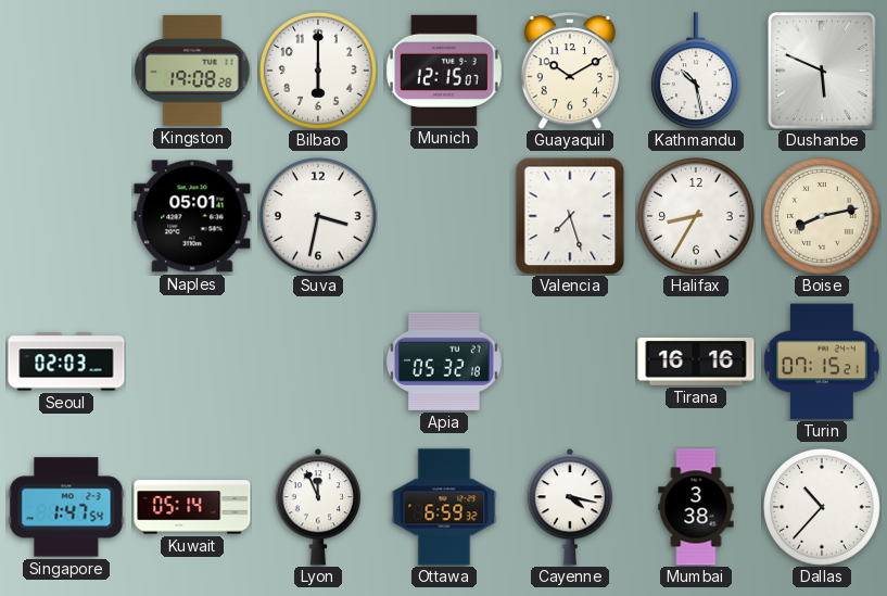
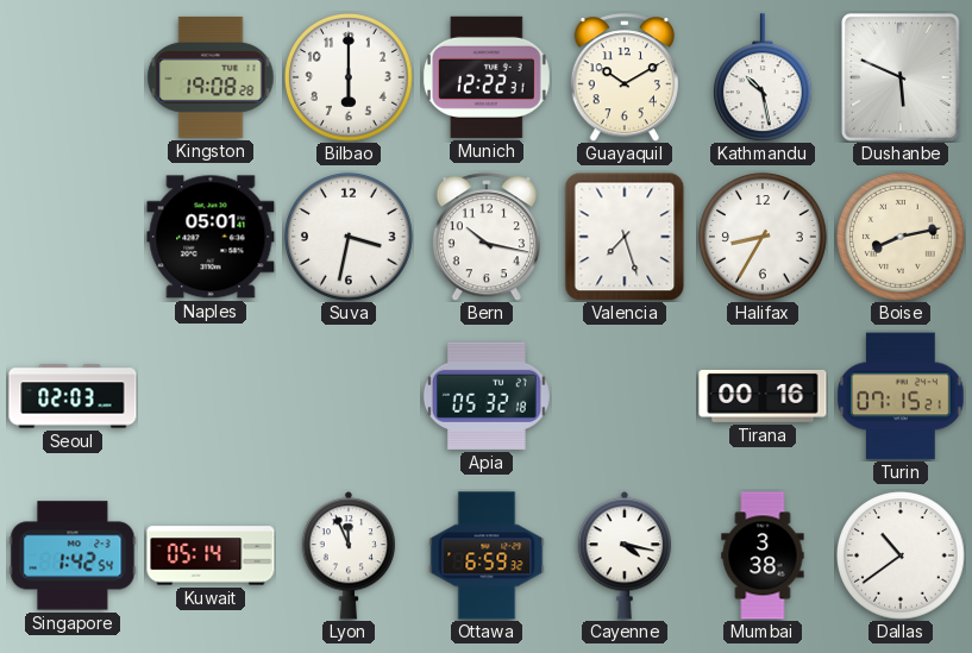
Munich: 12:15 -> 12:22 (487, 77)
Bern: none -> 10:17 (485, 237)
Tirana: 16:16 -> 00:16 (763, 396)
Singapore: 1:47 -> 1:42 (73, 555)
Dallas: 10:37 -> 10:39 (902, 557)
